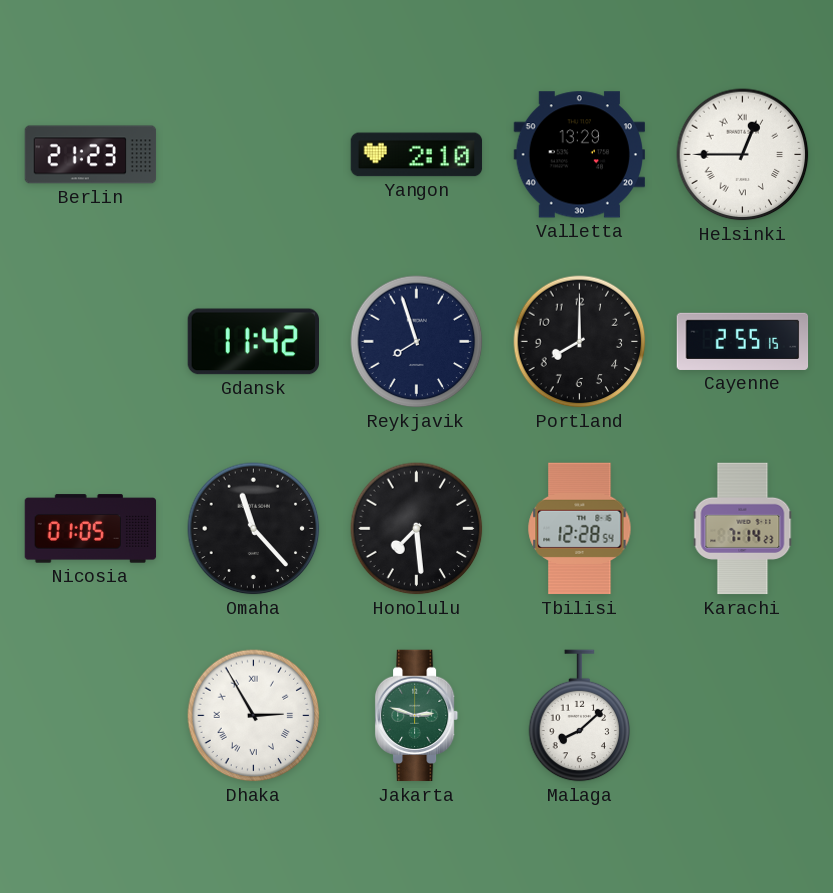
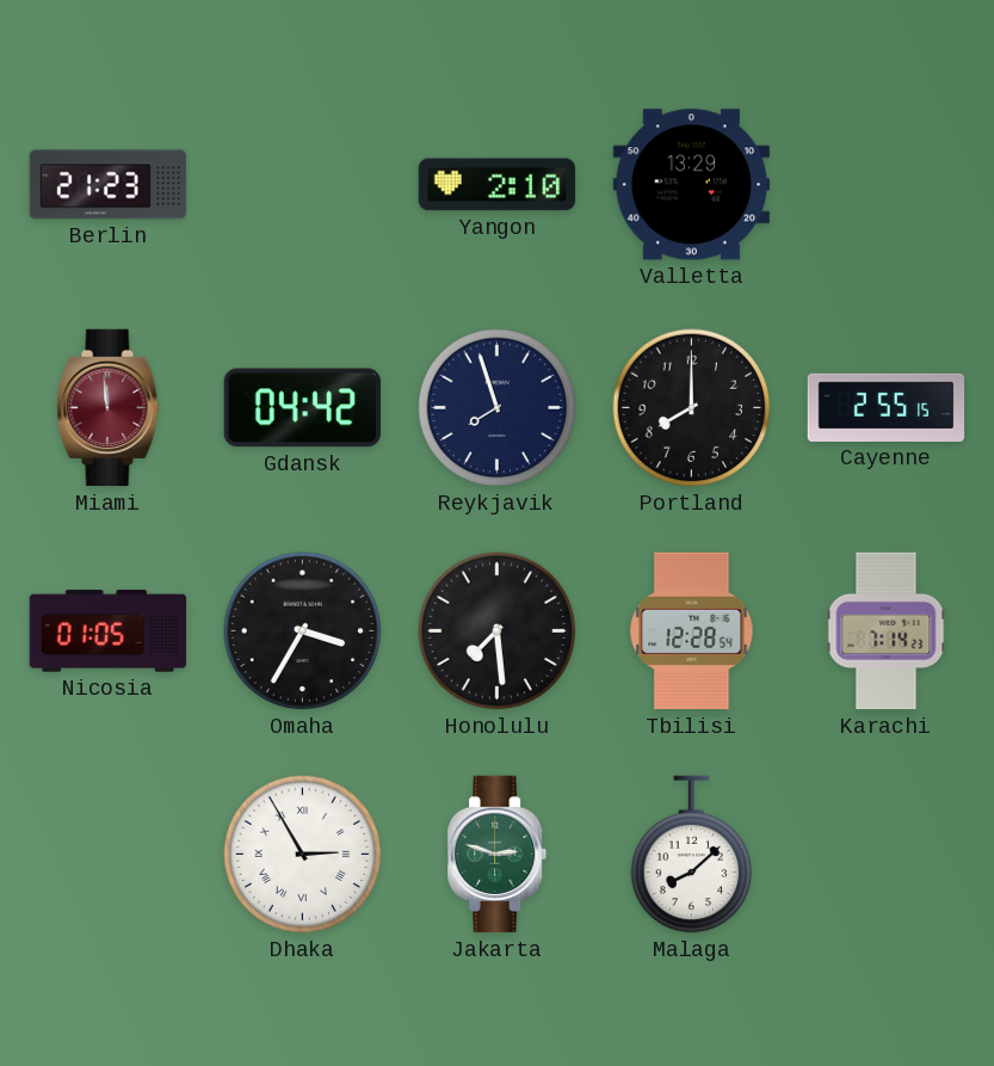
Helsinki: 12:45 -> none (743, 155)
Miami: none -> 11:59 (109, 408)
Gdansk: 11:42 -> 04:42 (302, 408)
Omaha: 11:23 -> 3:35 (303, 631)
